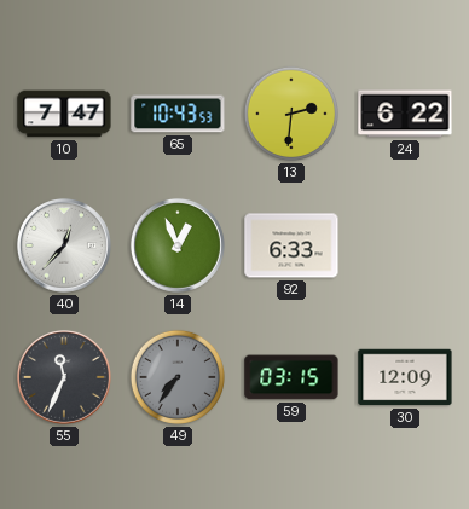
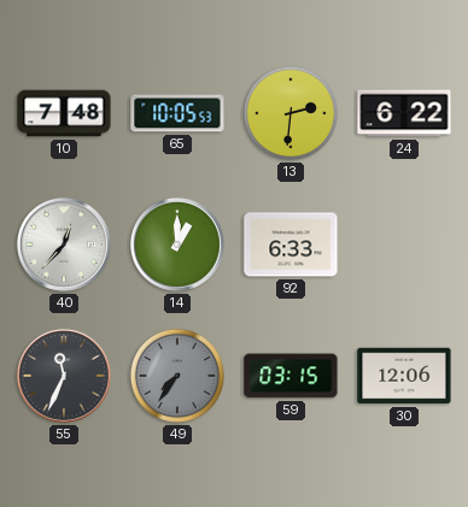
10: 7:47 -> 7:48 (64, 113)
65: 10:43 -> 10:05 (177, 113)
14: 12:56 -> 1:00 (177, 244)
30: 12:09 -> 12:06 (404, 376)
